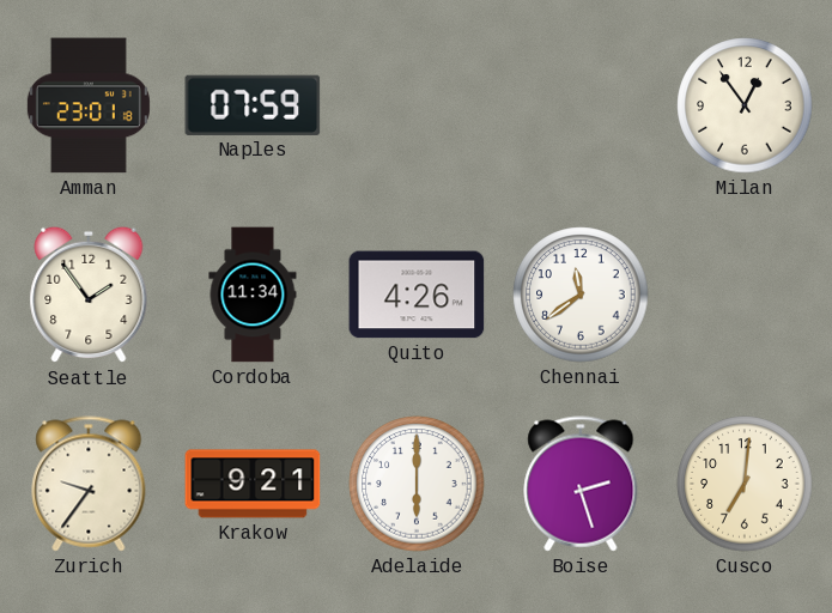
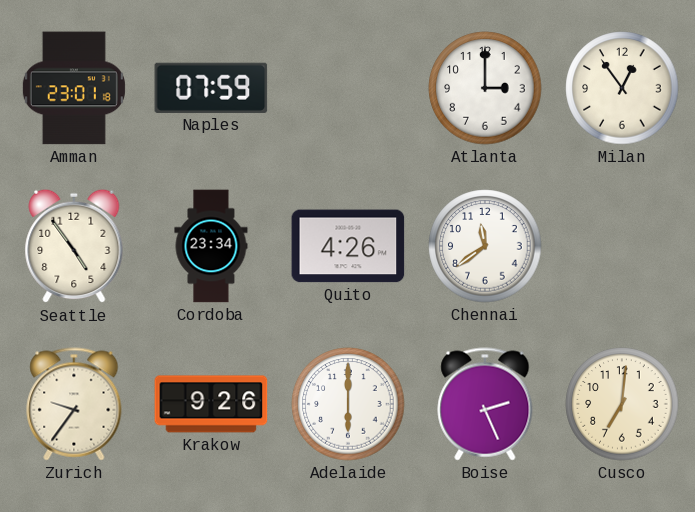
Atlanta: none -> 3:00 (485, 88)
Seattle: 1:54 -> 4:54 (74, 246)
Cordoba: 11:34 -> 23:34 (211, 246)
Krakow: 9:21 -> 9:26 (211, 404)
Boise: 2:27 -> 2:26 (485, 404)
